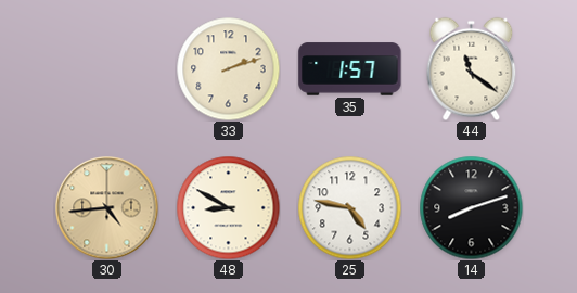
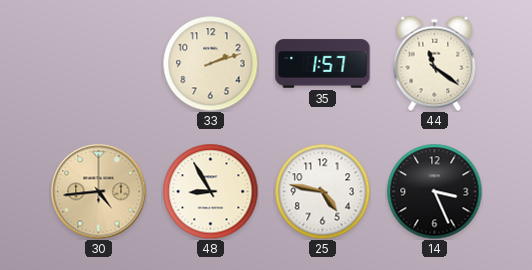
48: 8:50 -> 8:55 (210, 191)
14: 8:12 -> 3:26 (434, 191)
